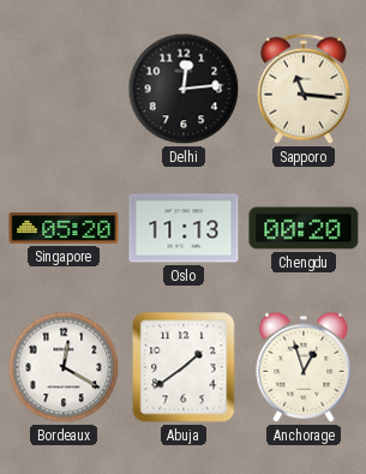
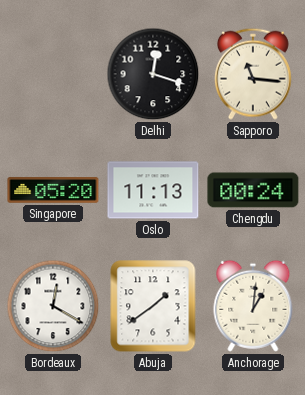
Delhi: 12:14 -> 12:18 (153, 74)
Chengdu: 00:20 -> 00:24 (253, 190)
Anchorage: 12:57 -> 1:01 (253, 306)
